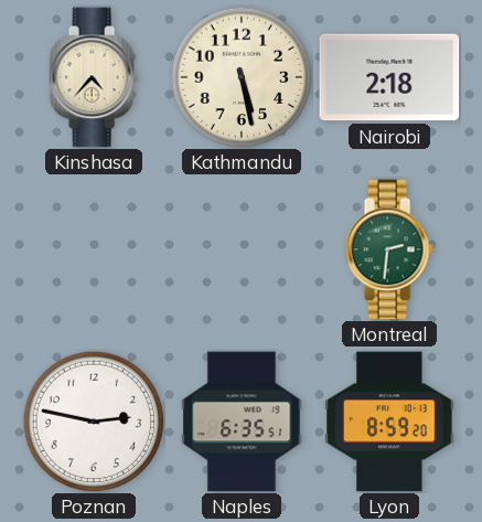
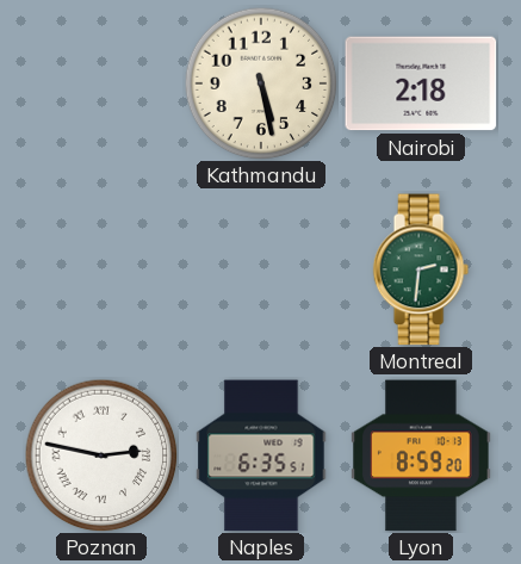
Kinshasa: 4:37 -> none (94, 77)
Poznan numerals: Arabic -> Roman (101, 455)
